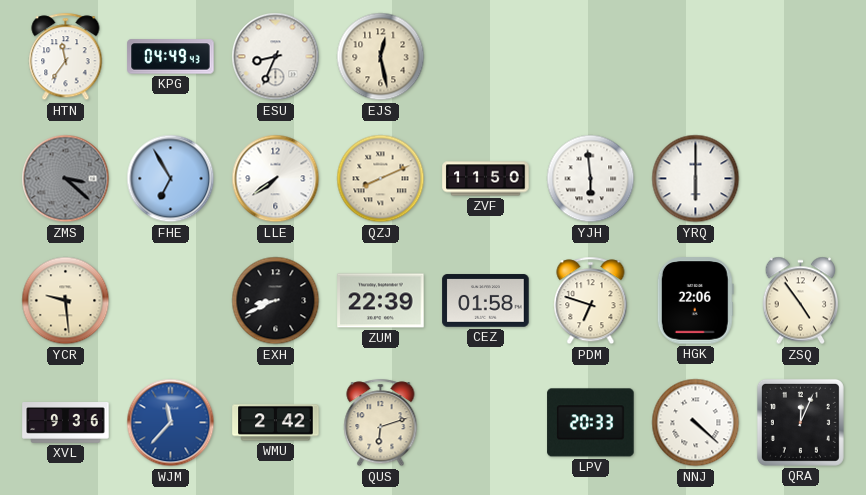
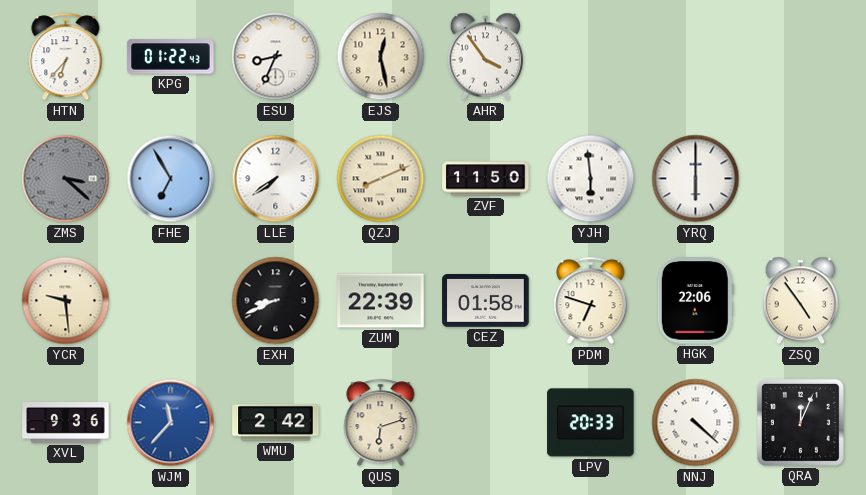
HTN: 11:36 -> 6:37 (66, 57)
KPG: 04:49 -> 01:22 (171, 57)
AHR: none -> 3:54 (486, 57)
